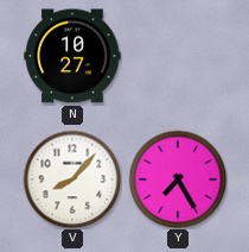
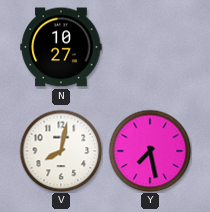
V: 8:07 -> 8:02 (61, 151)
Y: 7:25 -> 7:28 (150, 151)
